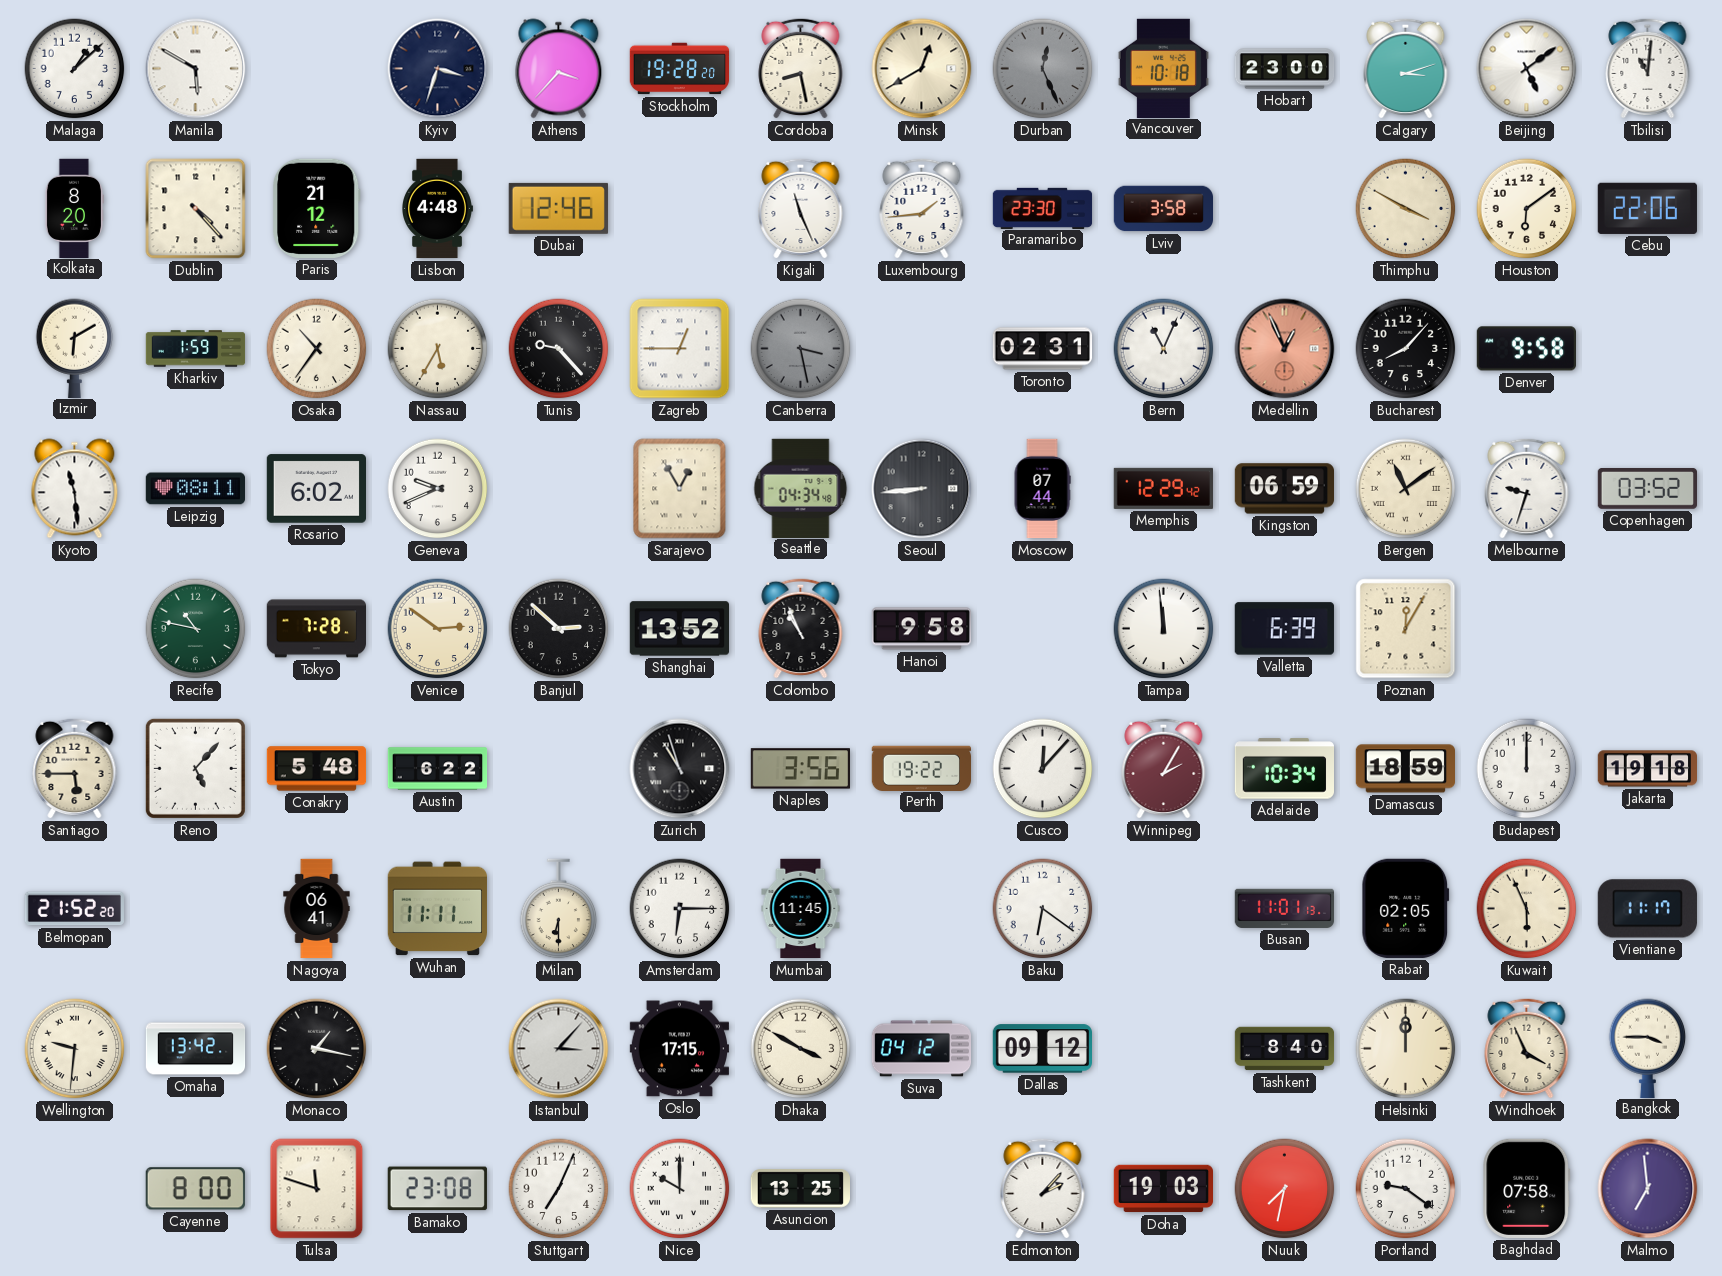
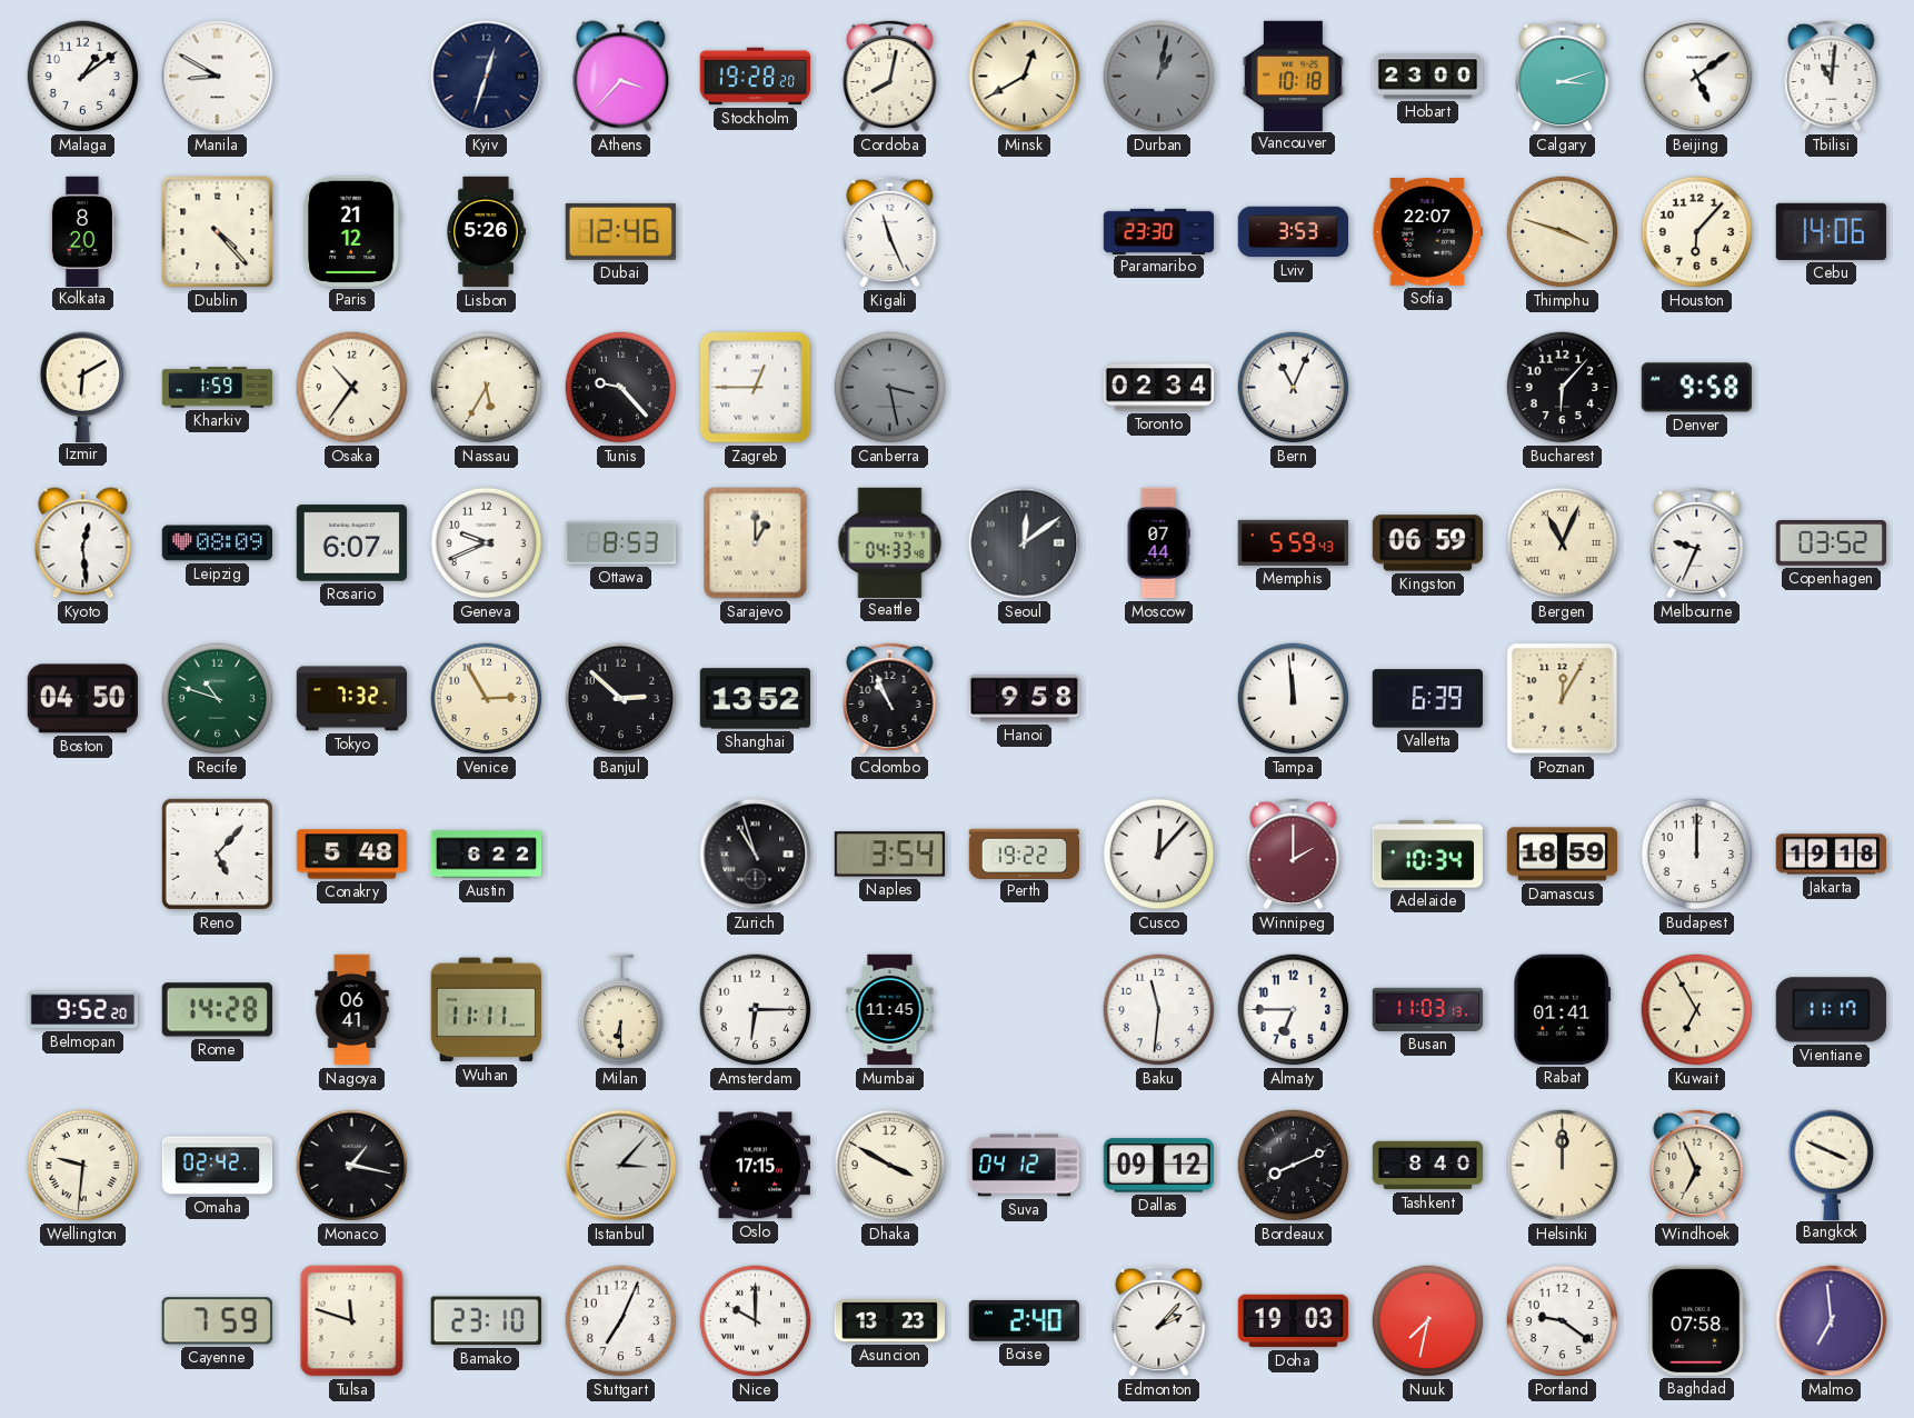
Malaga: 1:08 -> 1:09 (83, 77)
Manila: 5:50 -> 8:50 (218, 77)
Kyiv: 3:33 -> 12:33 (487, 77)
Cordoba: 8:28 -> 8:02 (890, 76)
Durban: 12:26 -> 1:02 (1159, 77)
Lisbon: 4:48 -> 5:26 (487, 232)
Luxembourg: 1:44 -> none (922, 208)
Lviv: 3:58 -> 3:53 (1293, 232)
Sofia: none -> 22:07 (1427, 232)
Thimphu: 3:50 -> 3:48 (1563, 232)
Houston: 6:09 -> 6:07 (1697, 232)
Cebu: 22:06 -> 14:06 (1831, 231)
Toronto: 02:31 -> 02:34 (1159, 388)
Medellin: 12:56 -> none (1285, 349)
Bucharest: 8:07 -> 6:07 (1563, 388)
Kyoto: 11:29 -> 12:29 (83, 543)
Leipzig: 08:11 -> 08:09 (218, 543)
Rosario: 6:02 -> 6:07 (351, 543)
Ottawa: none -> 8:53 (621, 543)
Sarajevo: 12:55 -> 1:00 (756, 543)
Seattle: 04:34 -> 04:33 (890, 542)
Seoul: 8:44 -> 12:09 (1025, 543)
Memphis: 12:29 -> 5:59 (1293, 542)
Bergen: 11:09 -> 11:04 (1563, 543)
Melbourne: 9:33 -> 9:34 (1697, 542)
Boston: none -> 04:50 (82, 699)
Recife: 10:47 -> 10:48 (218, 699)
Tokyo: 7:28 -> 7:32 (351, 699)
Venice: 2:51 -> 2:55 (487, 699)
Santiago: 5:45 -> none (75, 768)
Naples: 3:56 -> 3:54 (889, 855)
Winnipeg: 2:05 -> 2:00 (1294, 853)
Belmopan: 21:52 -> 9:52 (82, 1010)
Rome: none -> 14:28 (217, 1010)
Baku: 6:21 -> 11:31 (1159, 1010)
Almaty: none -> 6:45 (1294, 1010)
Busan: 11:01 -> 11:03 (1427, 1009)
Rabat: 02:05 -> 01:41 (1563, 1009)
Kuwait: 5:56 -> 6:55 (1697, 1010)
Omaha: 13:42 -> 02:42 (218, 1166)
Bordeaux: none -> 8:11 (1294, 1166)
Windhoek: 3:56 -> 6:56 (1697, 1165)
Bangkok: 3:45 -> 3:49 (1832, 1165)
Cayenne: 8:00 -> 7:59 (217, 1321)
Bamako: 23:08 -> 23:10 (486, 1321)
Asuncion: 13:25 -> 13:23 (889, 1321)
Boise: none -> 2:40 (1024, 1320)
